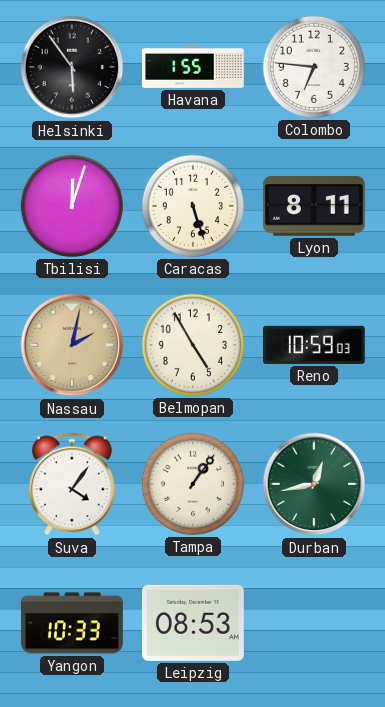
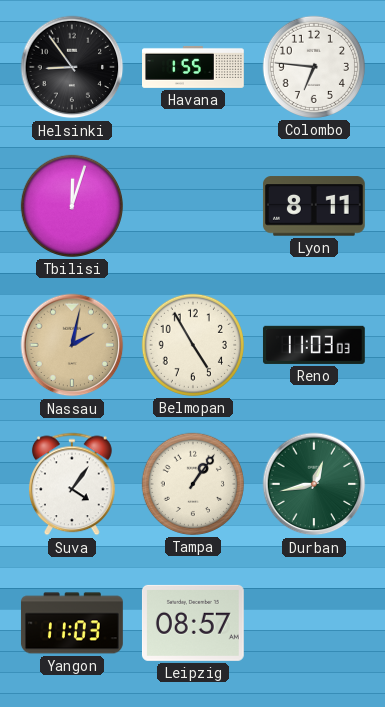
Helsinki: 5:54 -> 8:54 (72, 67)
Caracas: 5:27 -> none (193, 206)
Reno: 10:59 -> 11:03 (314, 345)
Yangon: 10:33 -> 11:03 (72, 623)
Leipzig: 08:53 -> 08:57 (193, 623)
